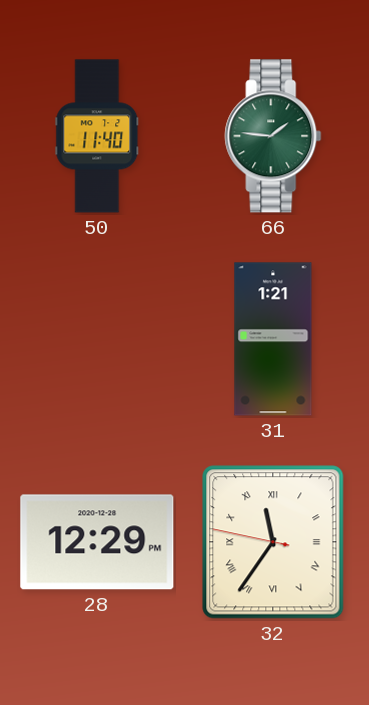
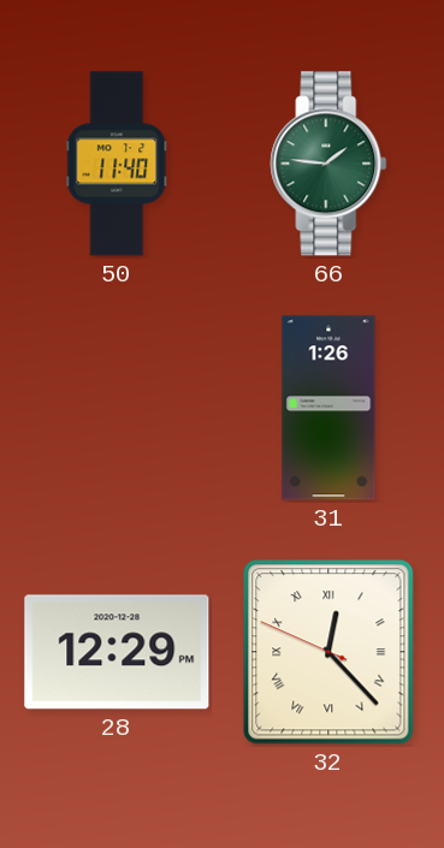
31: 1:21 -> 1:26 (328, 408)
32: 11:35 -> 12:22 (328, 652)
